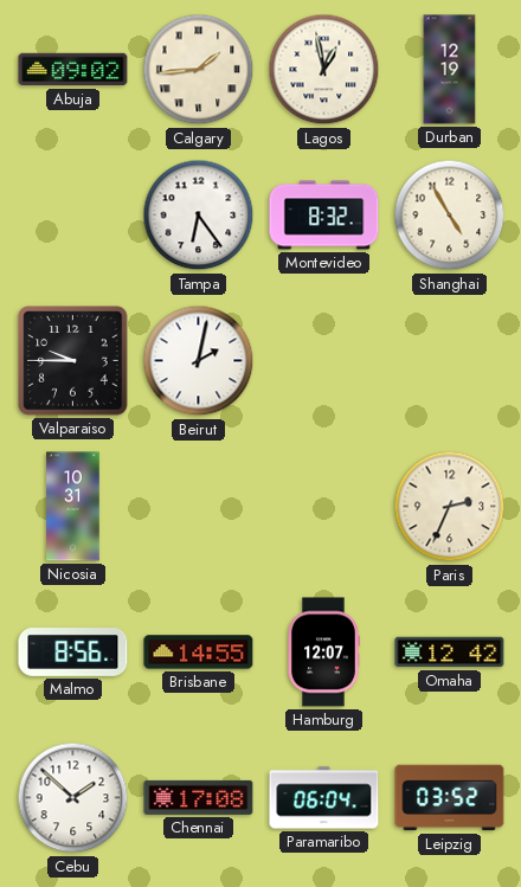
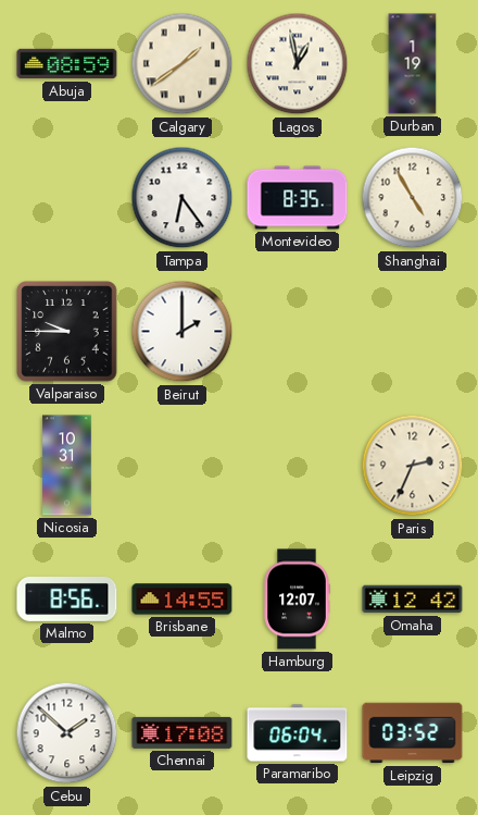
Abuja: 09:02 -> 08:59 (67, 64)
Calgary: 1:44 -> 1:39 (183, 64)
Durban: 12:19 -> 1:19 (413, 64)
Montevideo: 8:32 -> 8:35 (298, 198)
Beirut: 2:02 -> 2:00 (183, 332)
